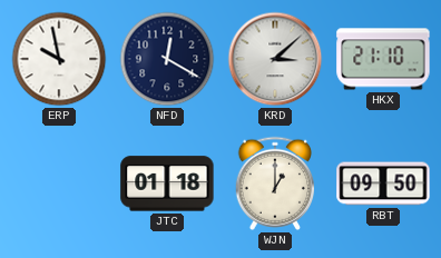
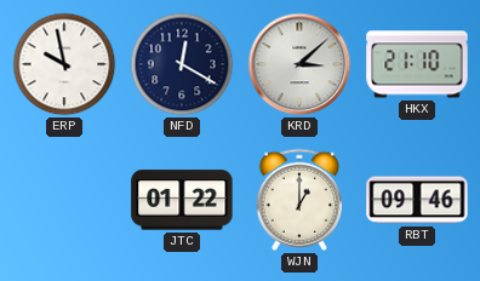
JTC: 01:18 -> 01:22 (182, 200)
RBT: 09:50 -> 09:46 (417, 200)
